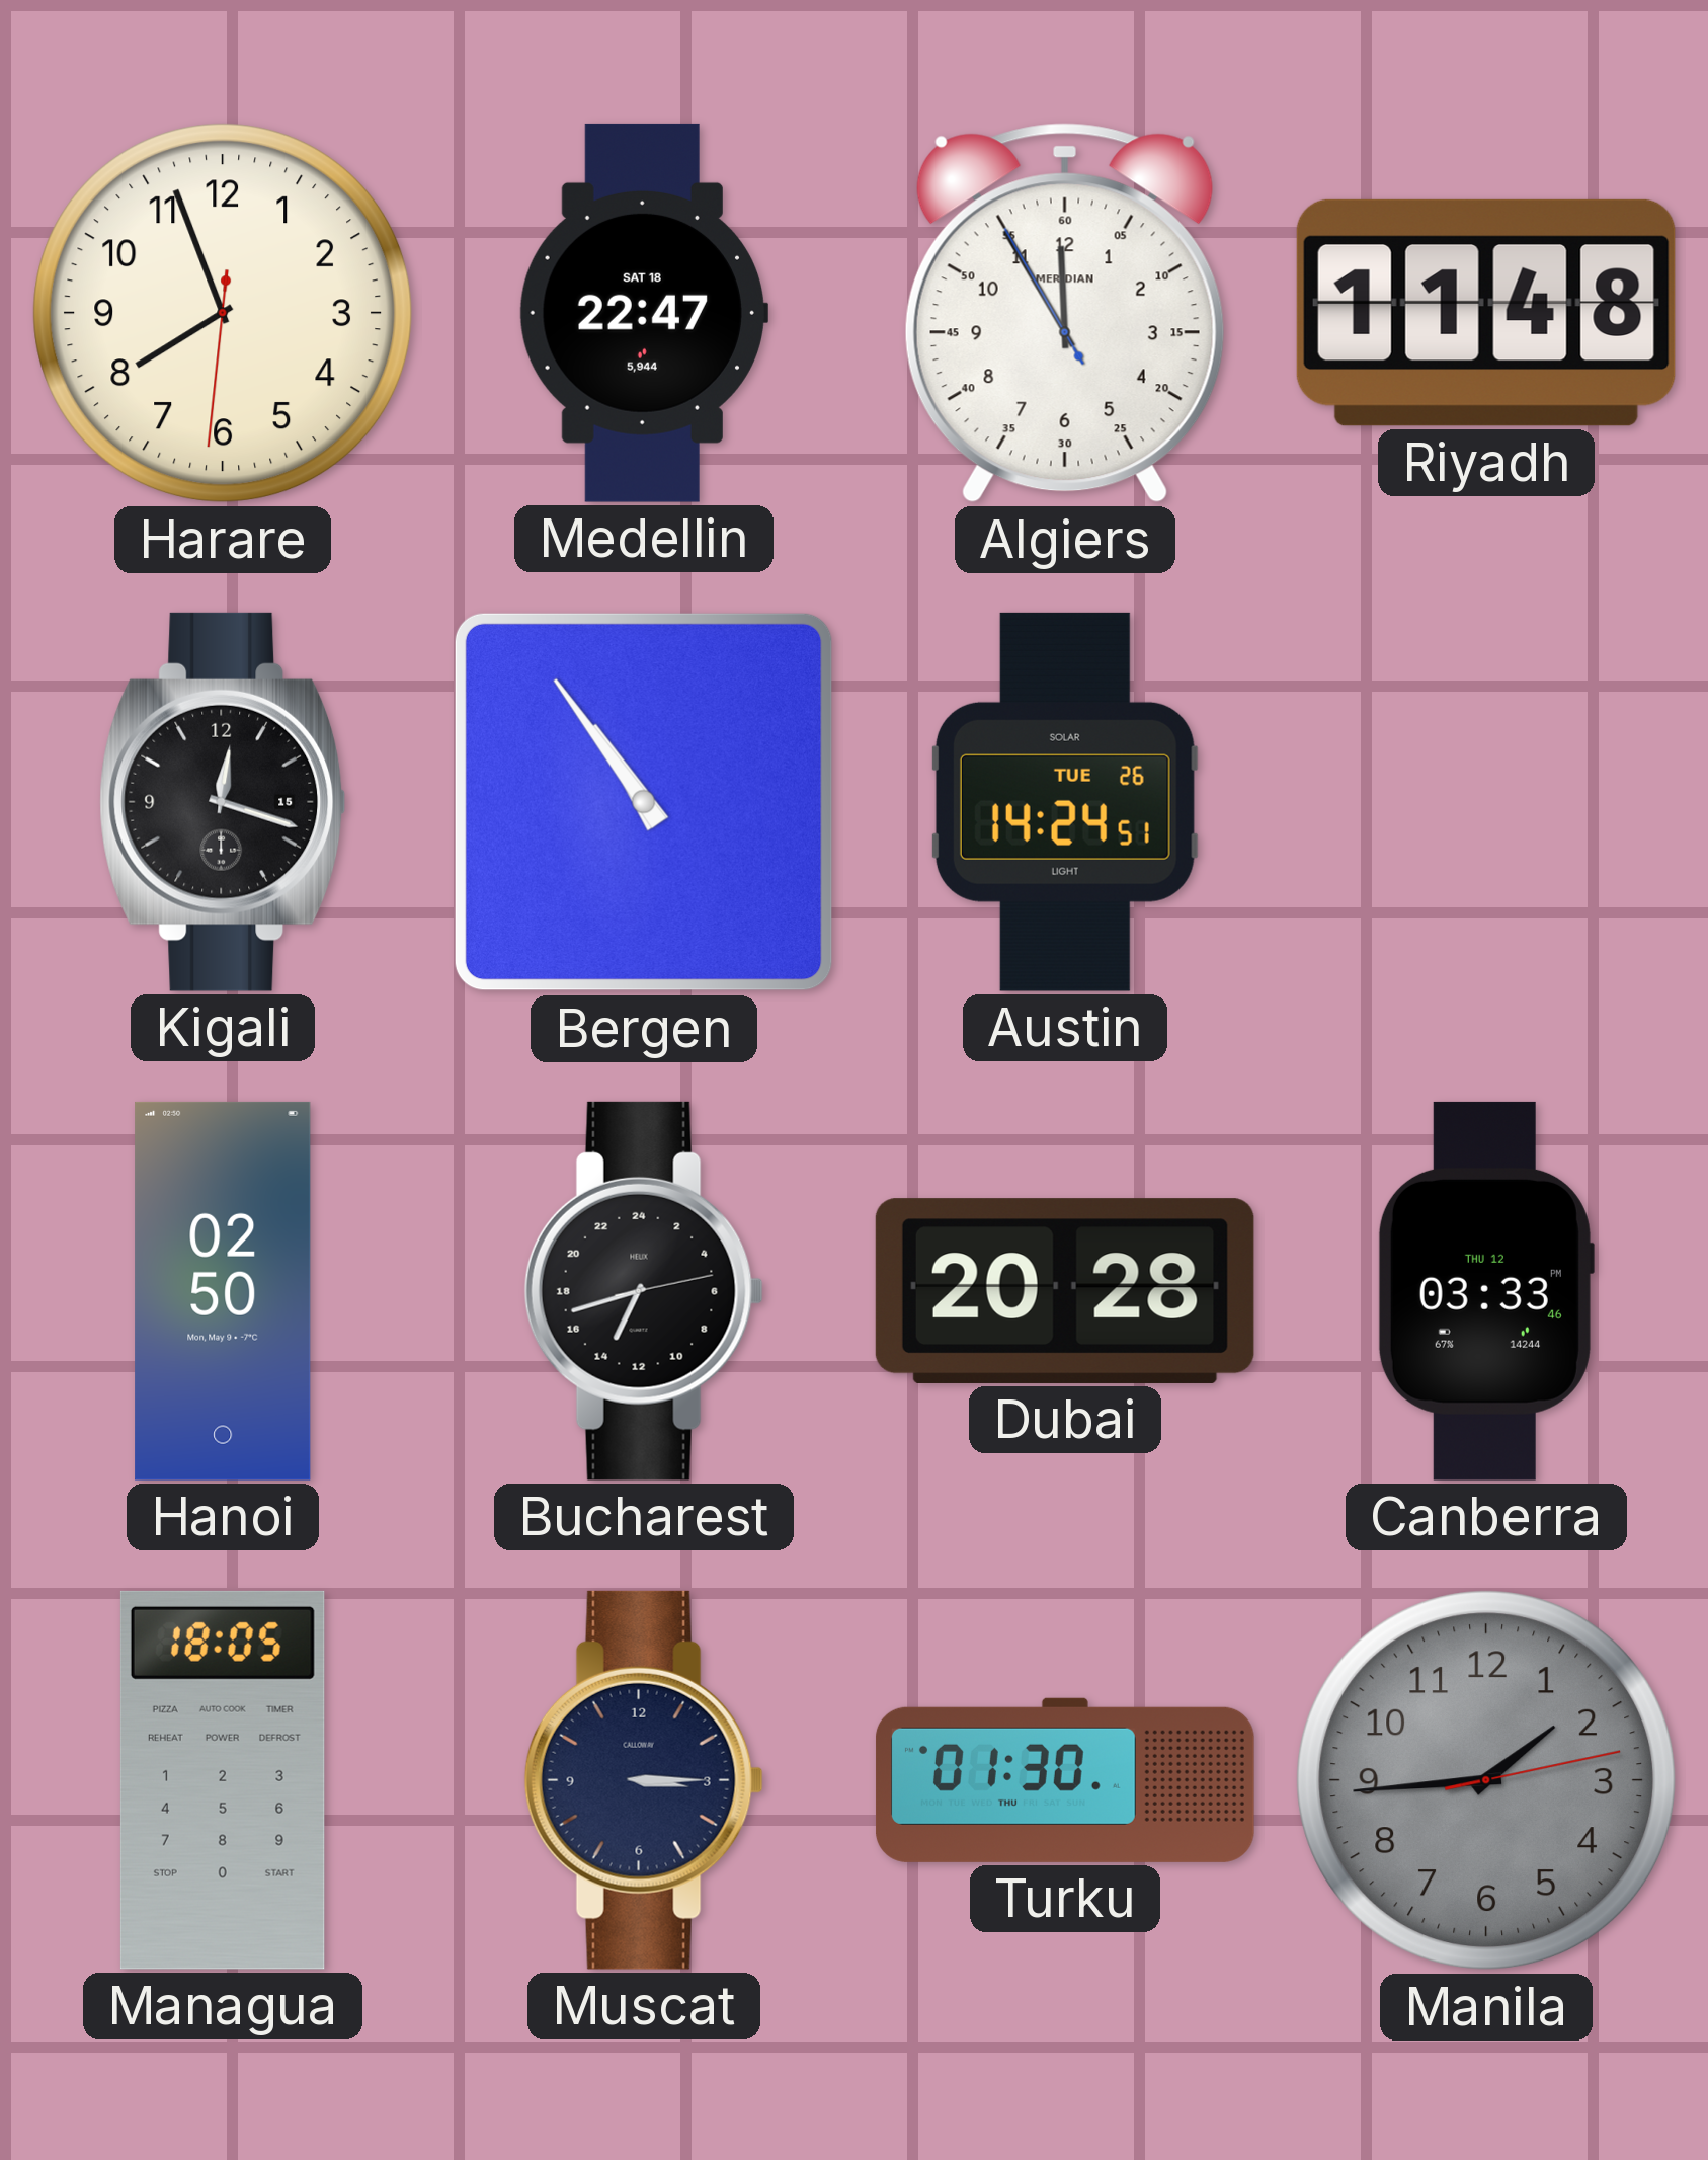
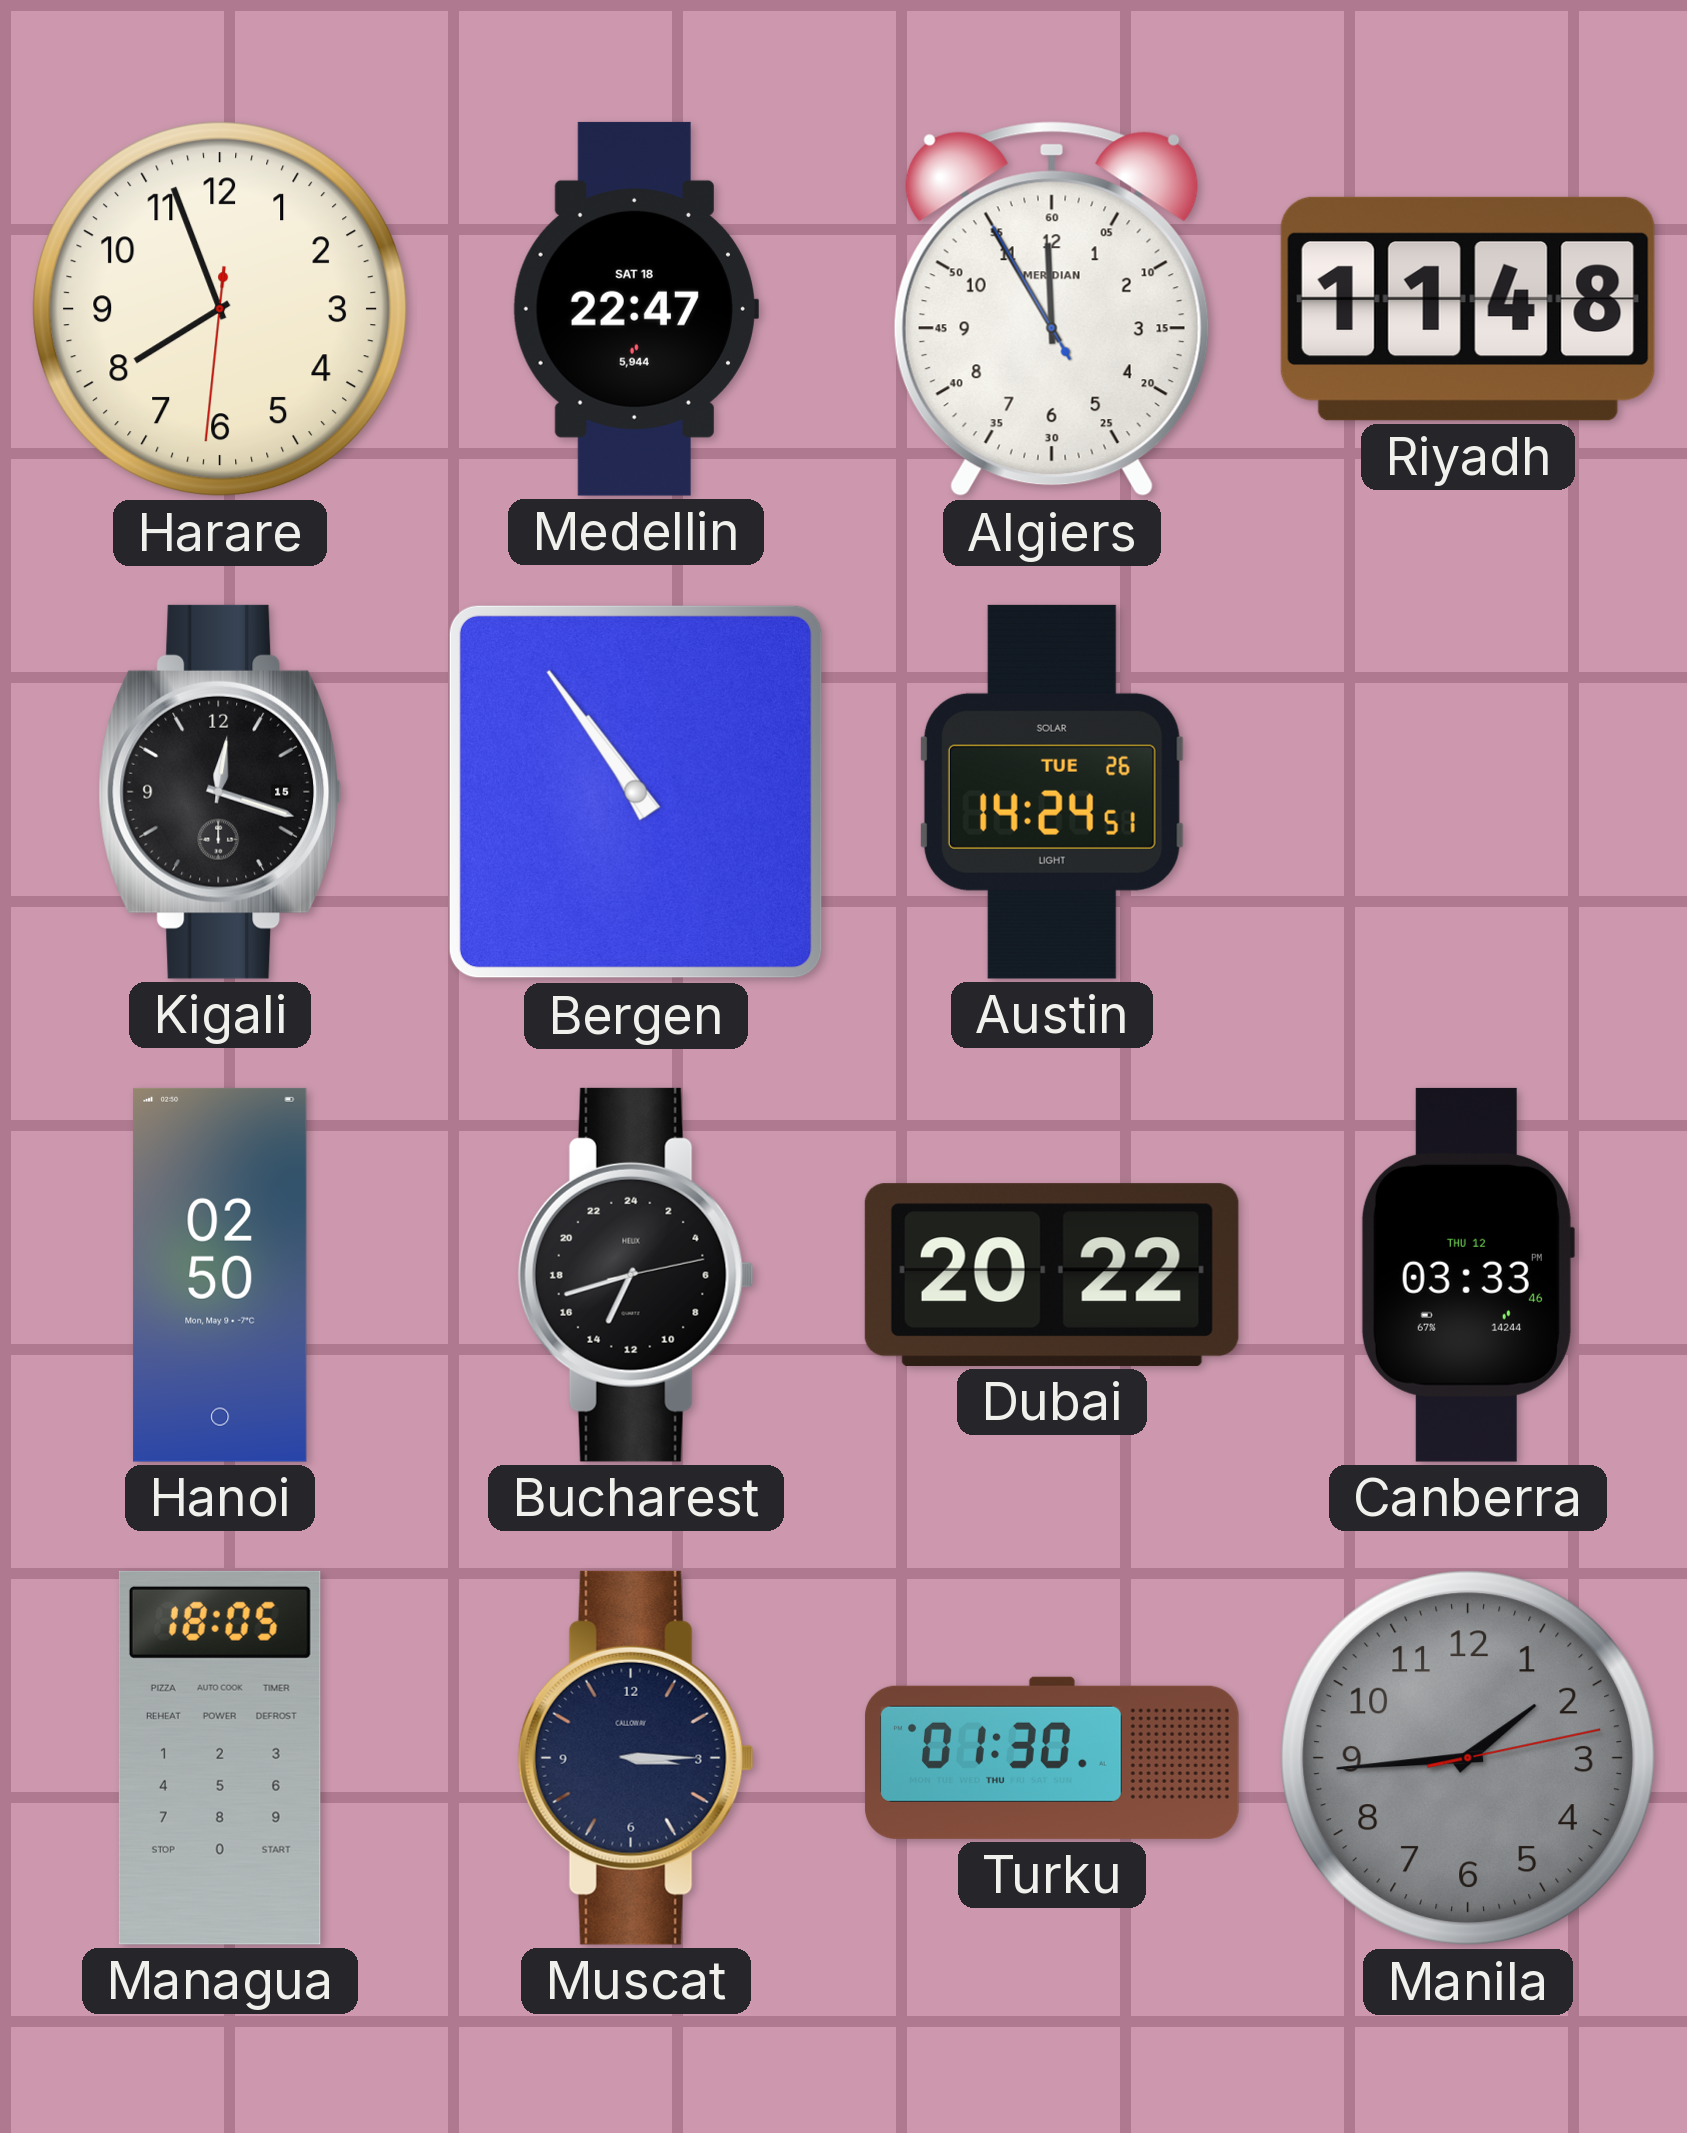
Dubai: 20:28 -> 20:22 (1052, 1275)
